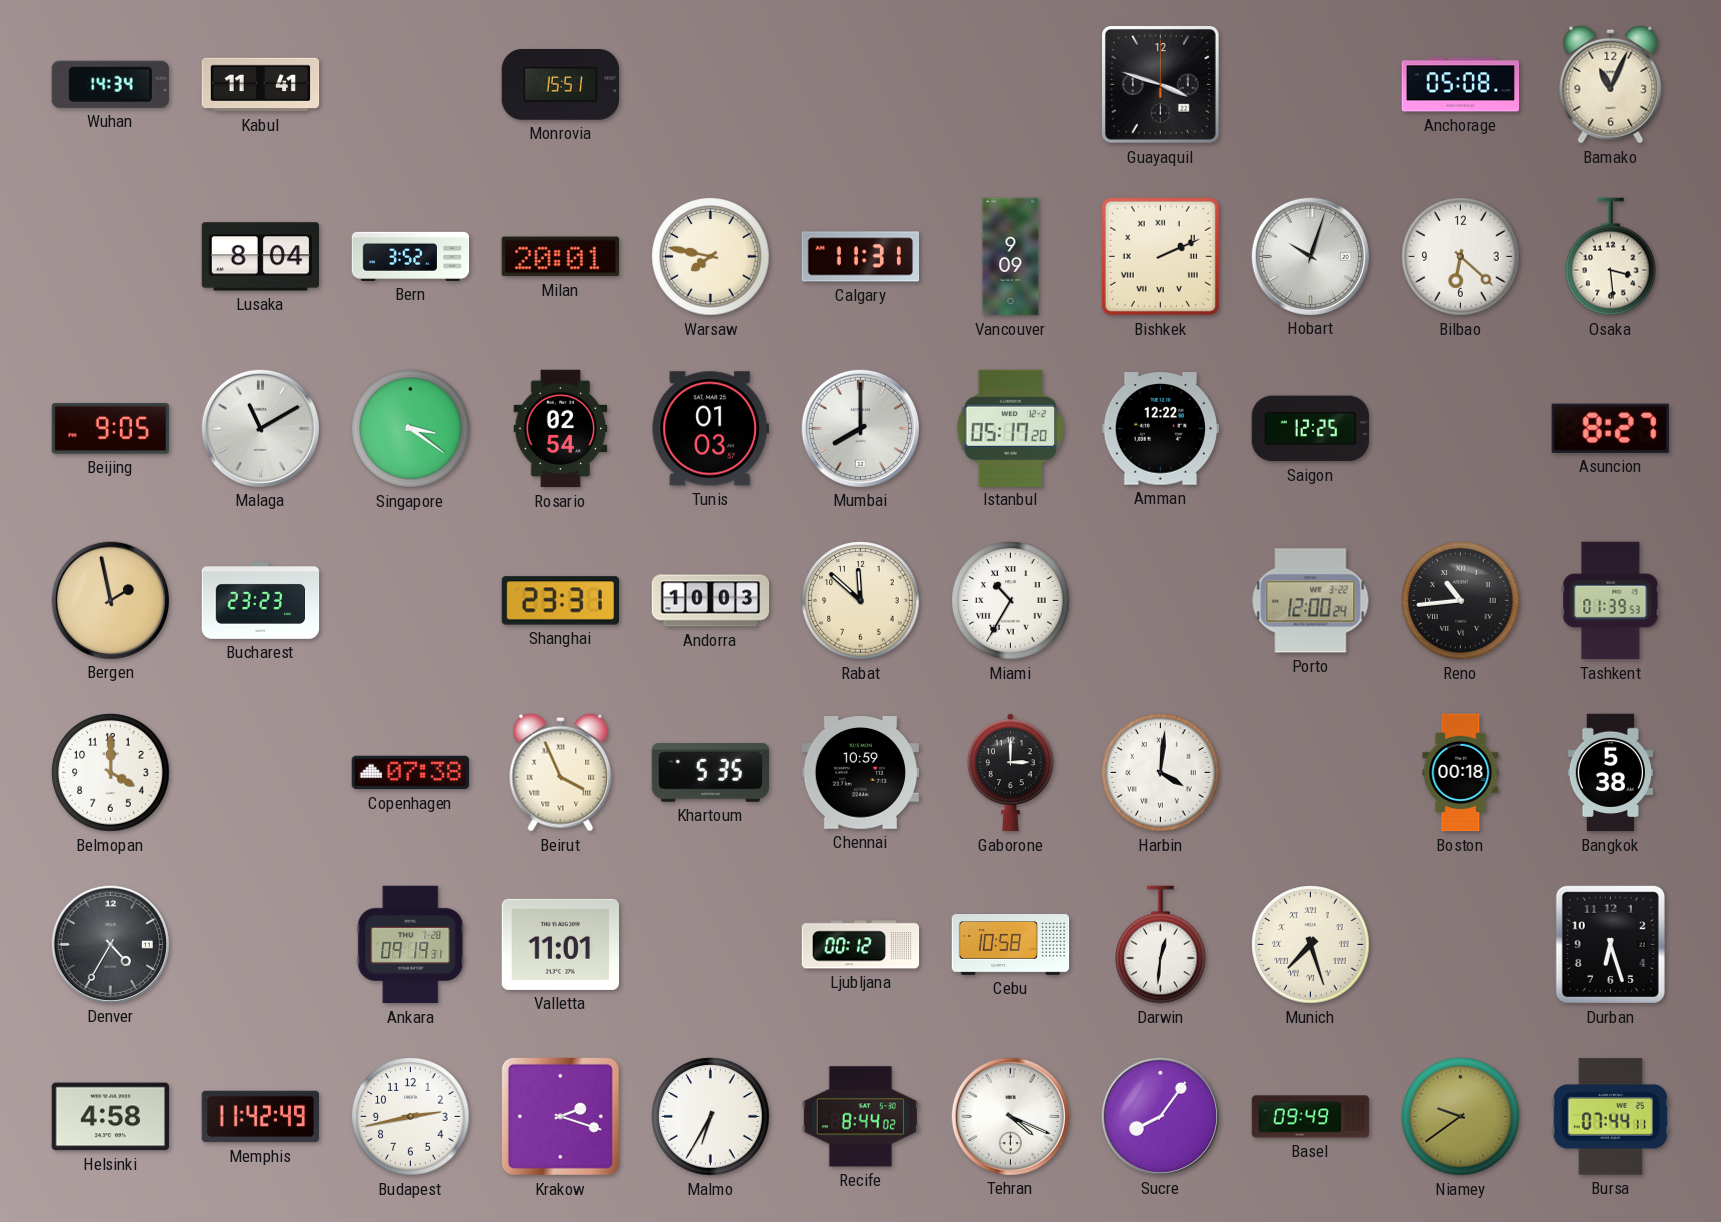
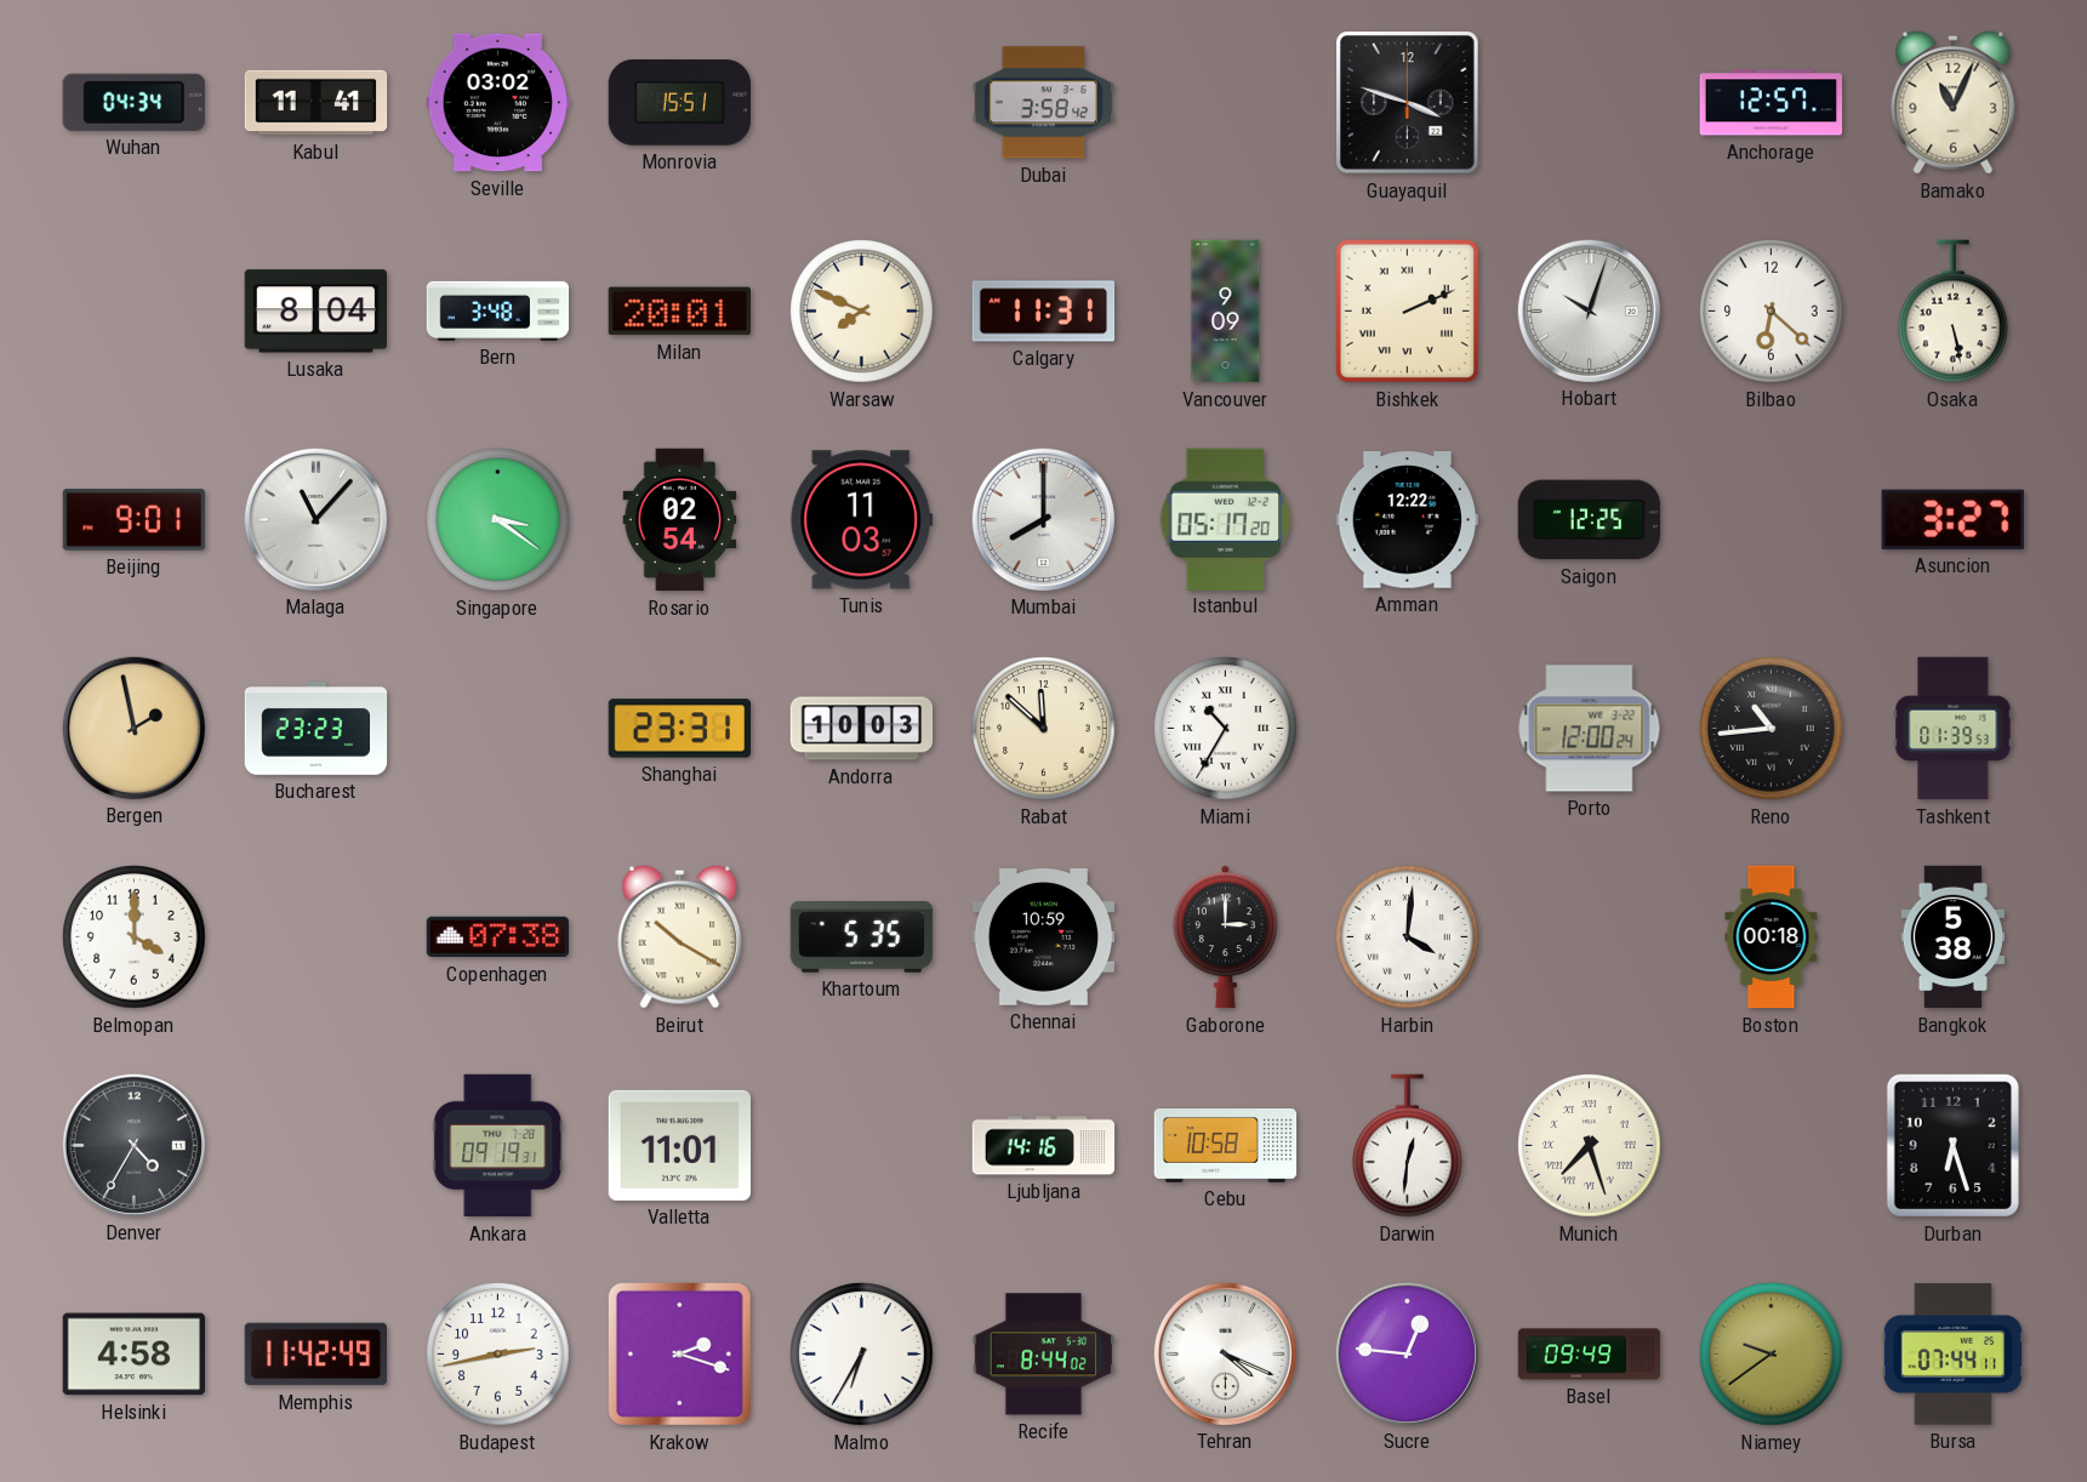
Wuhan: 14:34 -> 04:34 (133, 102)
Seville: none -> 03:02 (498, 103)
Dubai: none -> 3:58 (1044, 103)
Anchorage: 05:08 -> 12:57 (1772, 103)
Bern: 3:52 -> 3:48 (498, 310)
Warsaw: 7:47 -> 7:49 (862, 312)
Osaka: 3:29 -> 5:28 (1954, 312)
Beijing: 9:05 -> 9:01 (135, 520)
Malaga: 11:10 -> 11:07 (315, 519)
Tunis: 01:03 -> 11:03 (861, 520)
Asuncion: 8:27 -> 3:27 (1952, 519)
Beirut: 3:56 -> 10:20 (680, 936)
Ljubljana: 00:12 -> 14:16 (1044, 1146)
Sucre: 8:06 -> 12:46 (1407, 1353)
